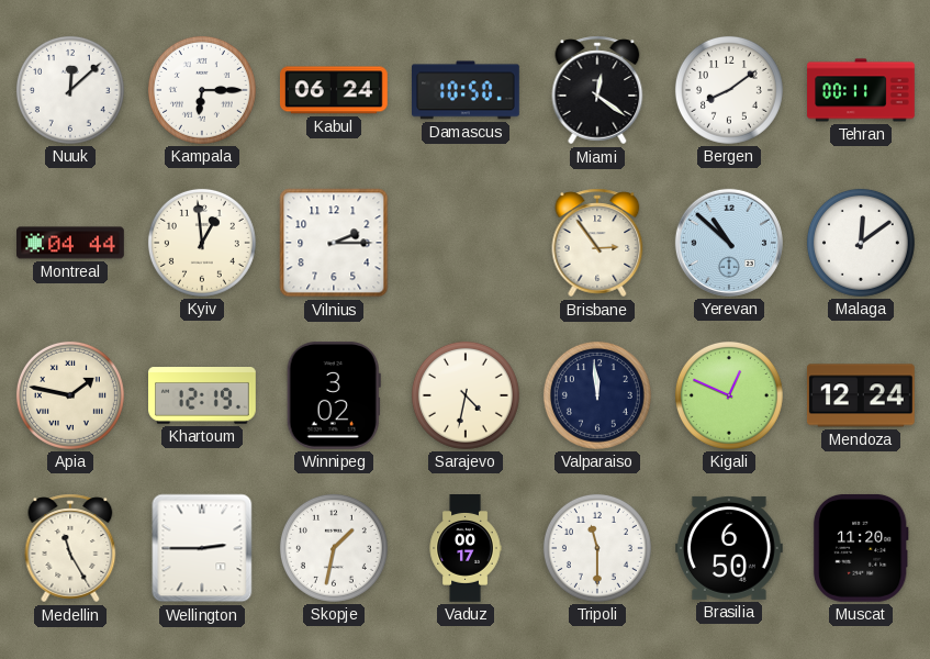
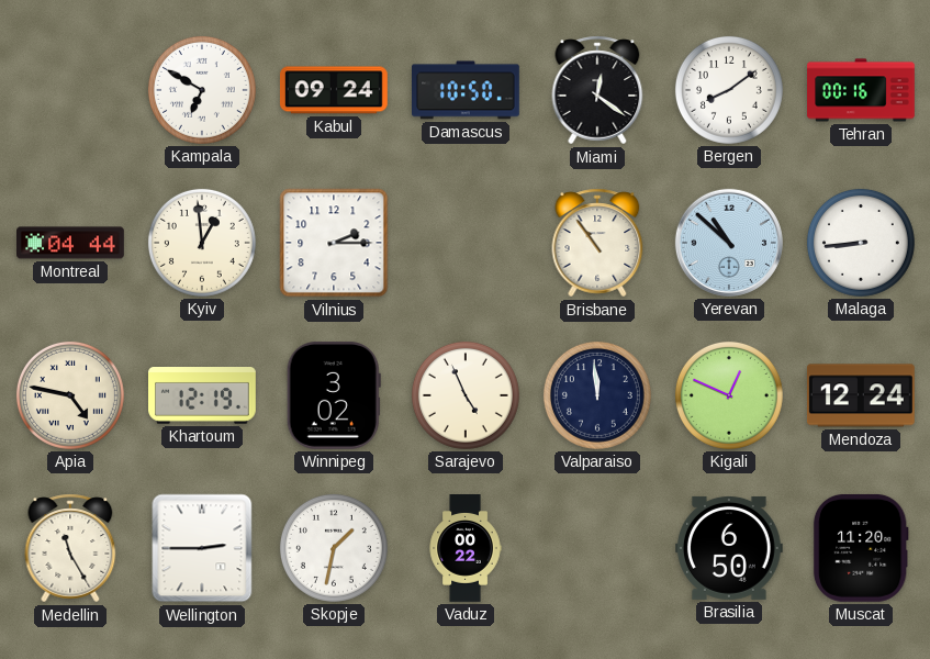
Nuuk: 12:08 -> none (70, 90)
Kampala: 6:15 -> 6:50 (202, 90)
Kabul: 06:24 -> 09:24 (334, 90)
Tehran: 00:11 -> 00:16 (861, 90)
Brisbane: 2:54 -> 10:54 (597, 243)
Malaga: 12:09 -> 8:44 (861, 243)
Apia: 1:47 -> 4:47 (70, 395)
Sarajevo: 4:32 -> 4:56 (466, 395)
Vaduz: 00:17 -> 00:22 (466, 548)
Tripoli: 11:30 -> none (597, 548)
